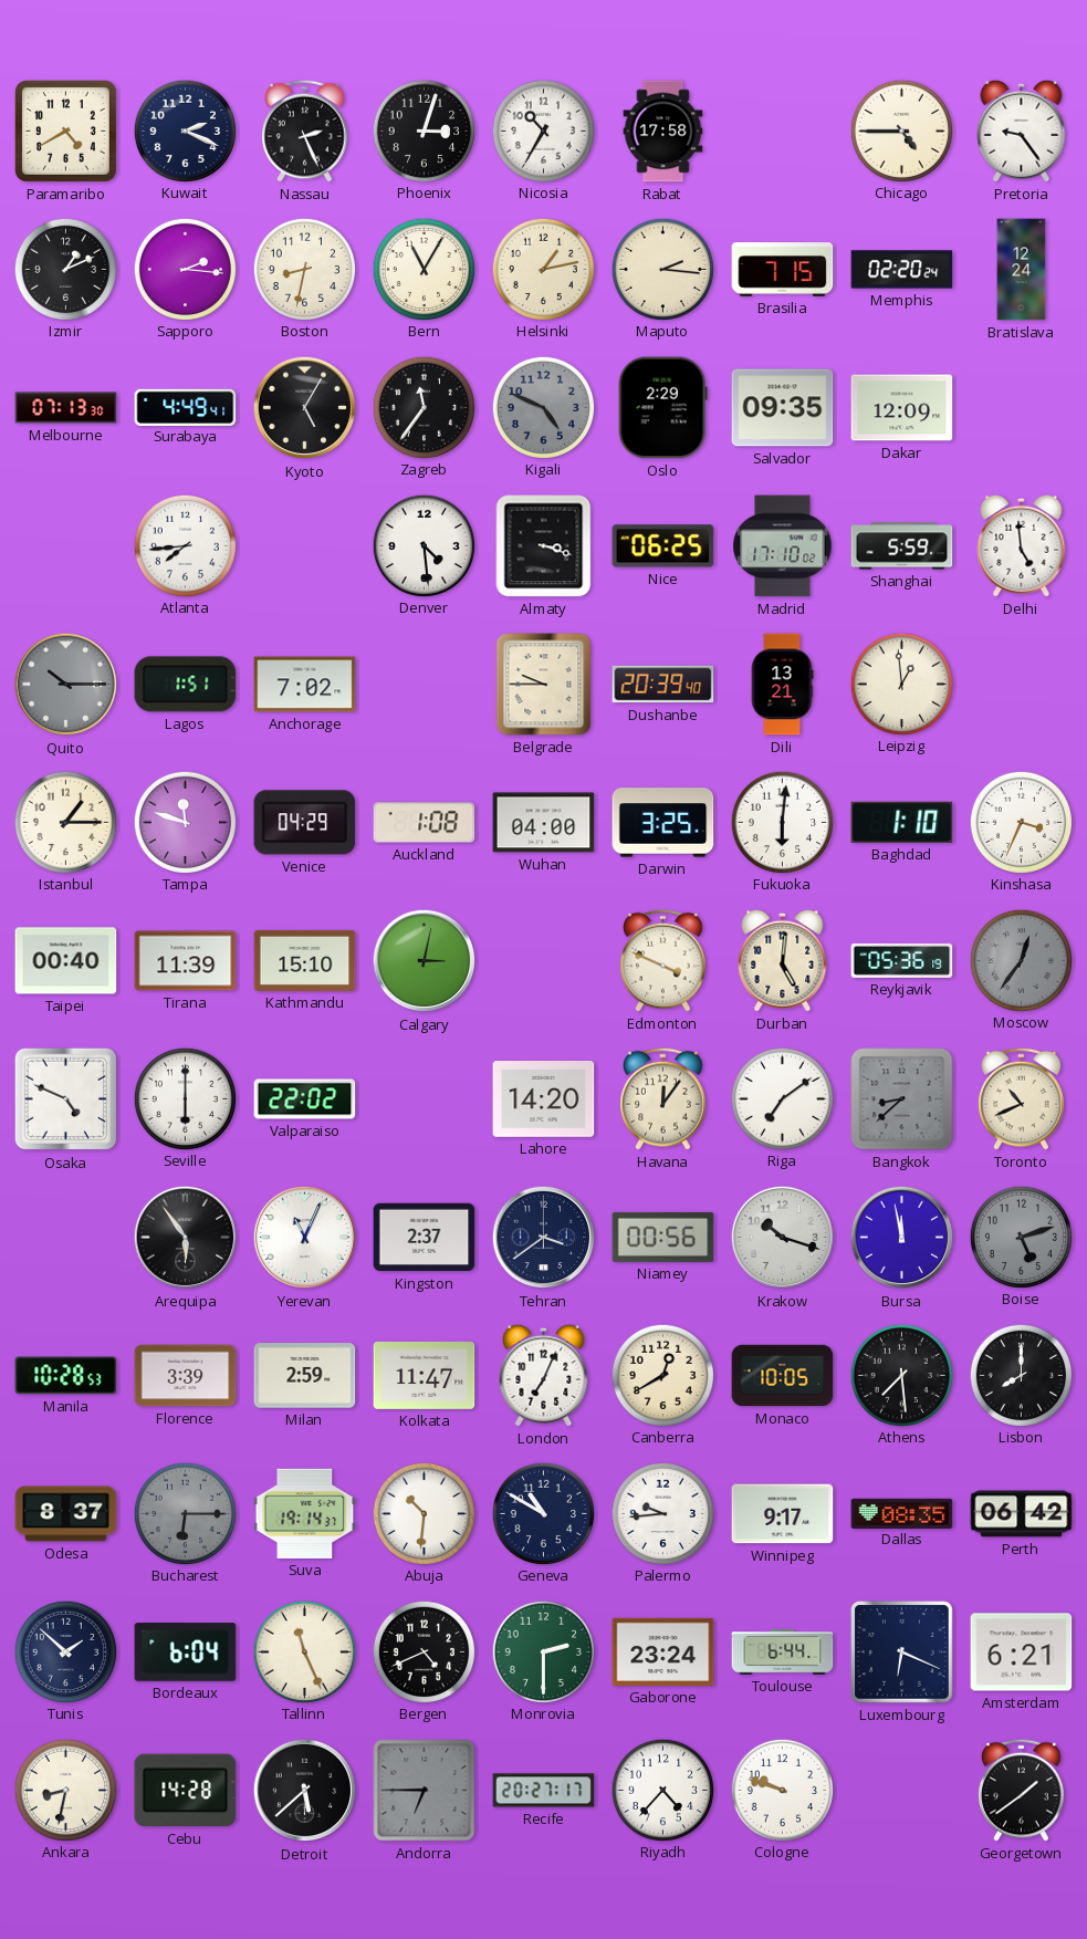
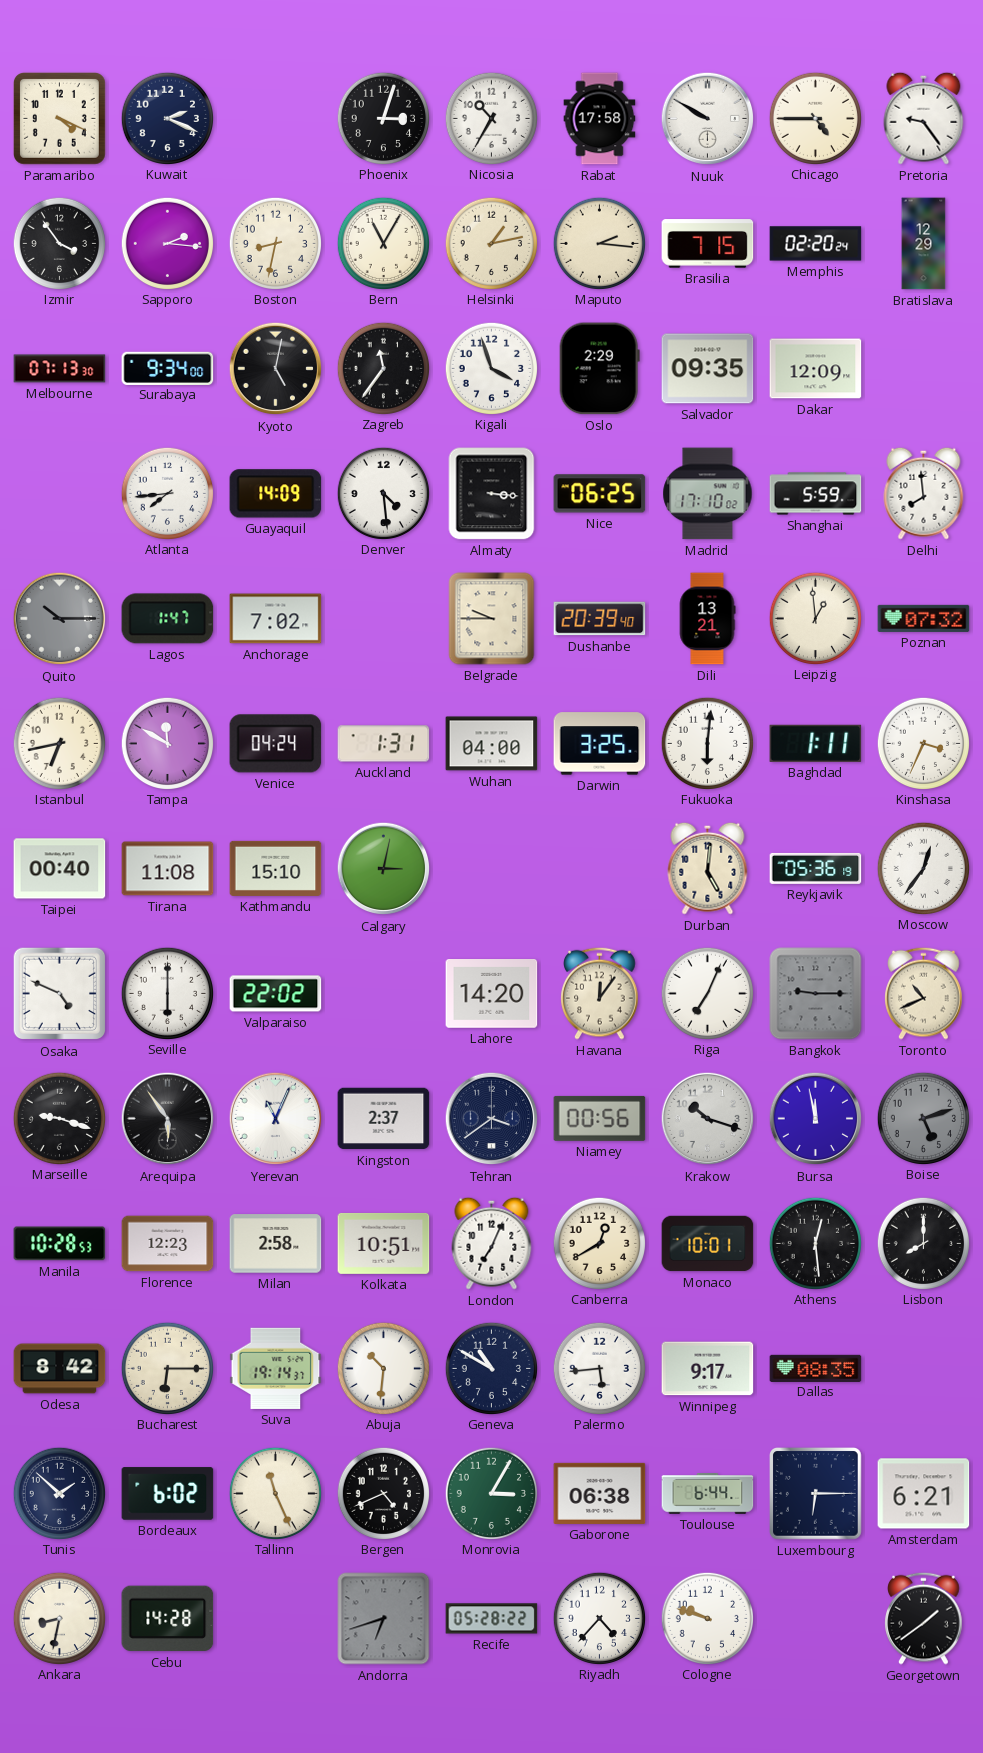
Paramaribo: 4:40 -> 4:19 (59, 118)
Nassau: 2:26 -> none (305, 131)
Nuuk: none -> 9:50 (708, 119)
Izmir: 1:11 -> 3:54 (59, 243)
Bratislava: 12:24 -> 12:29 (924, 244)
Surabaya: 4:49 -> 9:34 (168, 368)
Kyoto: 5:05 -> 5:02 (276, 369)
Kigali: 4:49 -> 3:57 (491, 368)
Kigali dial: grey -> white (491, 368)
Guayaquil: none -> 14:09 (276, 494)
Almaty: 3:18 -> 3:16 (492, 494)
Delhi: 4:59 -> 7:59 (924, 493)
Lagos: 1:51 -> 1:47 (168, 619)
Poznan: none -> 07:32 (924, 618)
Istanbul: 1:15 -> 6:43 (59, 743)
Tampa: 11:48 -> 11:50 (167, 743)
Venice: 04:29 -> 04:24 (276, 744)
Auckland: 1:08 -> 1:31 (384, 744)
Baghdad: 1:10 -> 1:11 (816, 743)
Tirana: 11:39 -> 11:08 (168, 869)
Edmonton: 3:49 -> none (663, 960)
Moscow dial: grey -> white (923, 868)
Riga: 7:09 -> 7:04 (707, 993)
Bangkok: 8:38 -> 9:15 (816, 994)
Marseille: none -> 9:18 (59, 1118)
Florence: 3:39 -> 12:23 (168, 1244)
Milan: 2:59 -> 2:58 (276, 1244)
Kolkata: 11:47 -> 10:51 (384, 1243)
Monaco: 10:05 -> 10:01 (708, 1244)
Athens: 7:29 -> 12:29 (815, 1243)
Odesa: 8:37 -> 8:42 (60, 1369)
Bucharest dial: grey -> cream (167, 1368)
Palermo: 9:44 -> 5:44 (599, 1368)
Perth: 06:42 -> none (1022, 1514)
Bordeaux: 6:04 -> 6:02 (168, 1494)
Monrovia: 2:30 -> 3:05 (491, 1493)
Gaborone: 23:24 -> 06:38 (600, 1493)
Luxembourg: 6:19 -> 6:15 (816, 1494)
Detroit: 5:38 -> none (305, 1791)
Andorra: 6:45 -> 6:42 (384, 1619)
Recife: 20:27 -> 05:28 (492, 1619)
